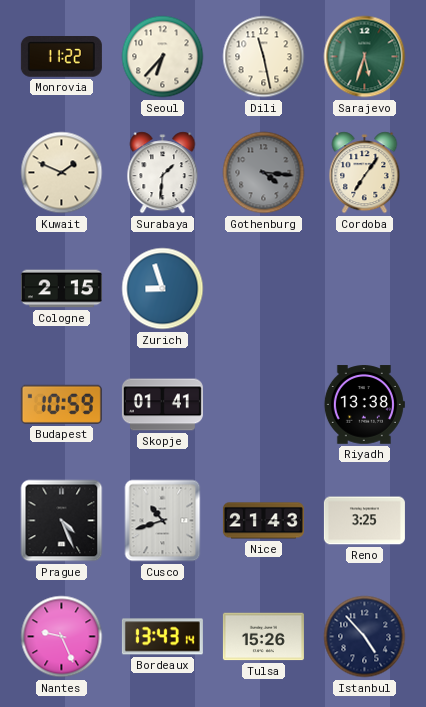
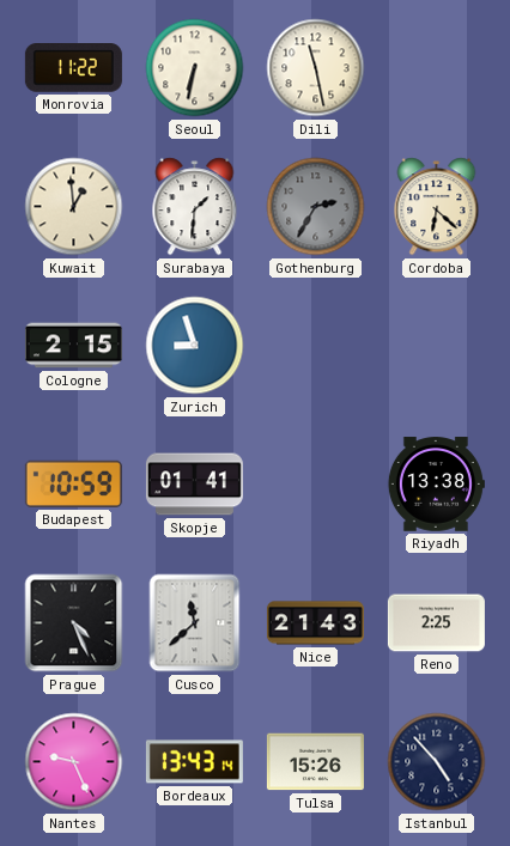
Seoul: 6:37 -> 6:32 (195, 68)
Sarajevo: 5:33 -> none (365, 57)
Kuwait: 1:49 -> 12:59 (74, 207)
Gothenburg: 4:16 -> 2:35 (316, 207)
Cordoba: 7:06 -> 6:22 (437, 207)
Cusco: 10:42 -> 11:38 (195, 623)
Reno: 3:25 -> 2:25 (436, 623)
